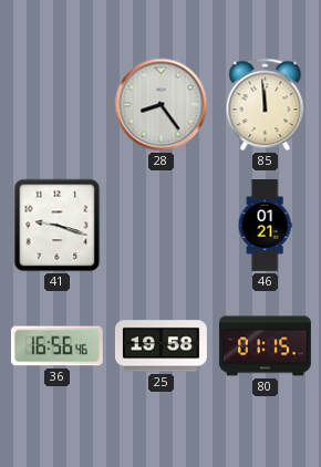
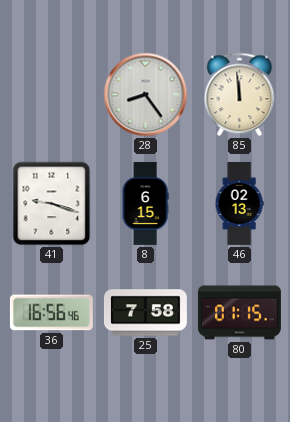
8: none -> 6:15 (145, 204)
46: 01:21 -> 02:13 (239, 204)
25: 19:58 -> 7:58 (145, 313)
